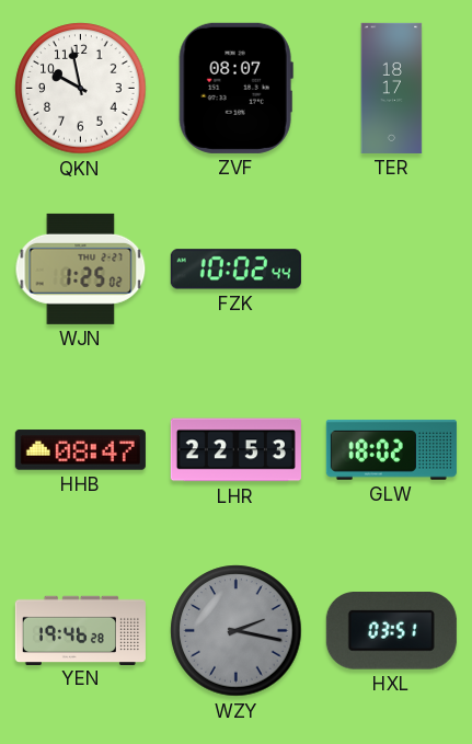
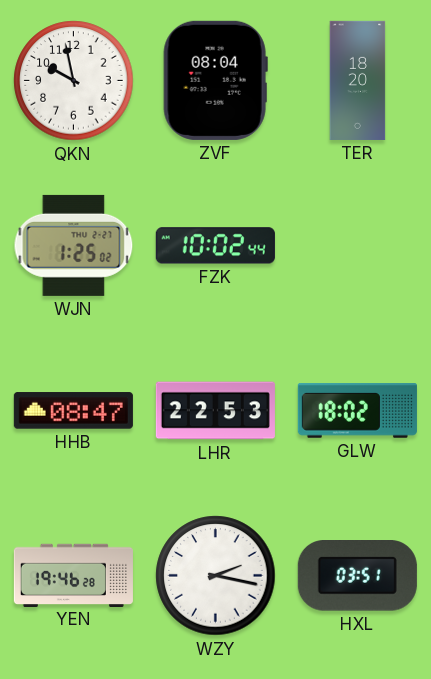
ZVF: 08:07 -> 08:04 (215, 80)
TER: 18:17 -> 18:20 (358, 80)
WZY dial: grey -> white (216, 576)
